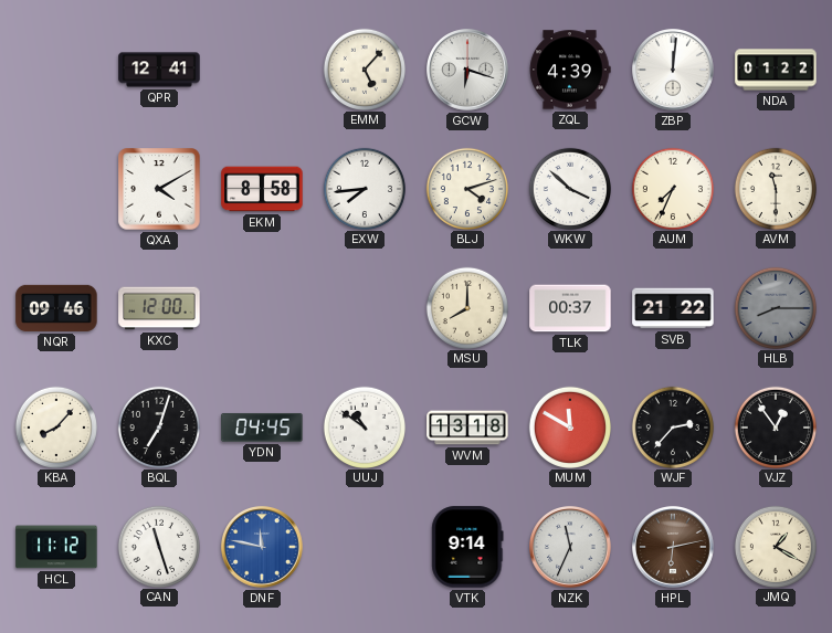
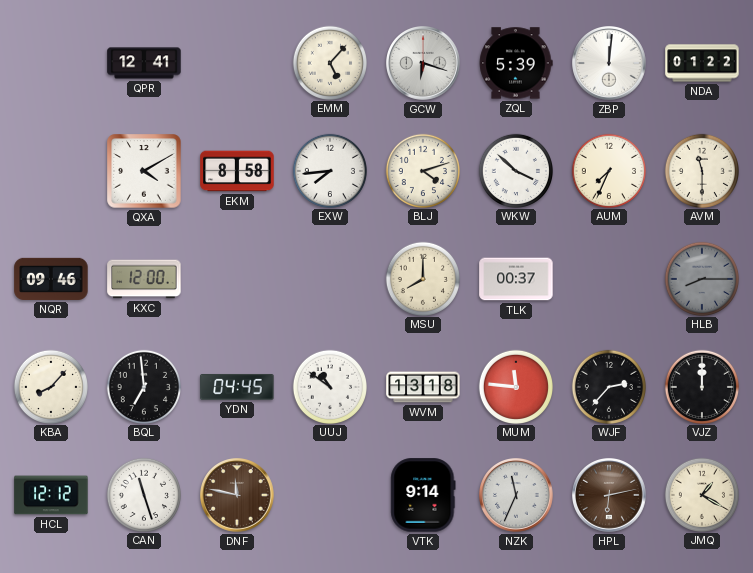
ZQL: 4:39 -> 5:39 (516, 63)
SVB: 21:22 -> none (673, 308)
BQL: 7:03 -> 6:59 (143, 386)
MUM: 11:50 -> 11:46 (515, 386)
VJZ: 12:54 -> 12:00 (701, 386)
HCL: 11:12 -> 12:12 (51, 495)
DNF dial: blue -> brown (237, 495)
